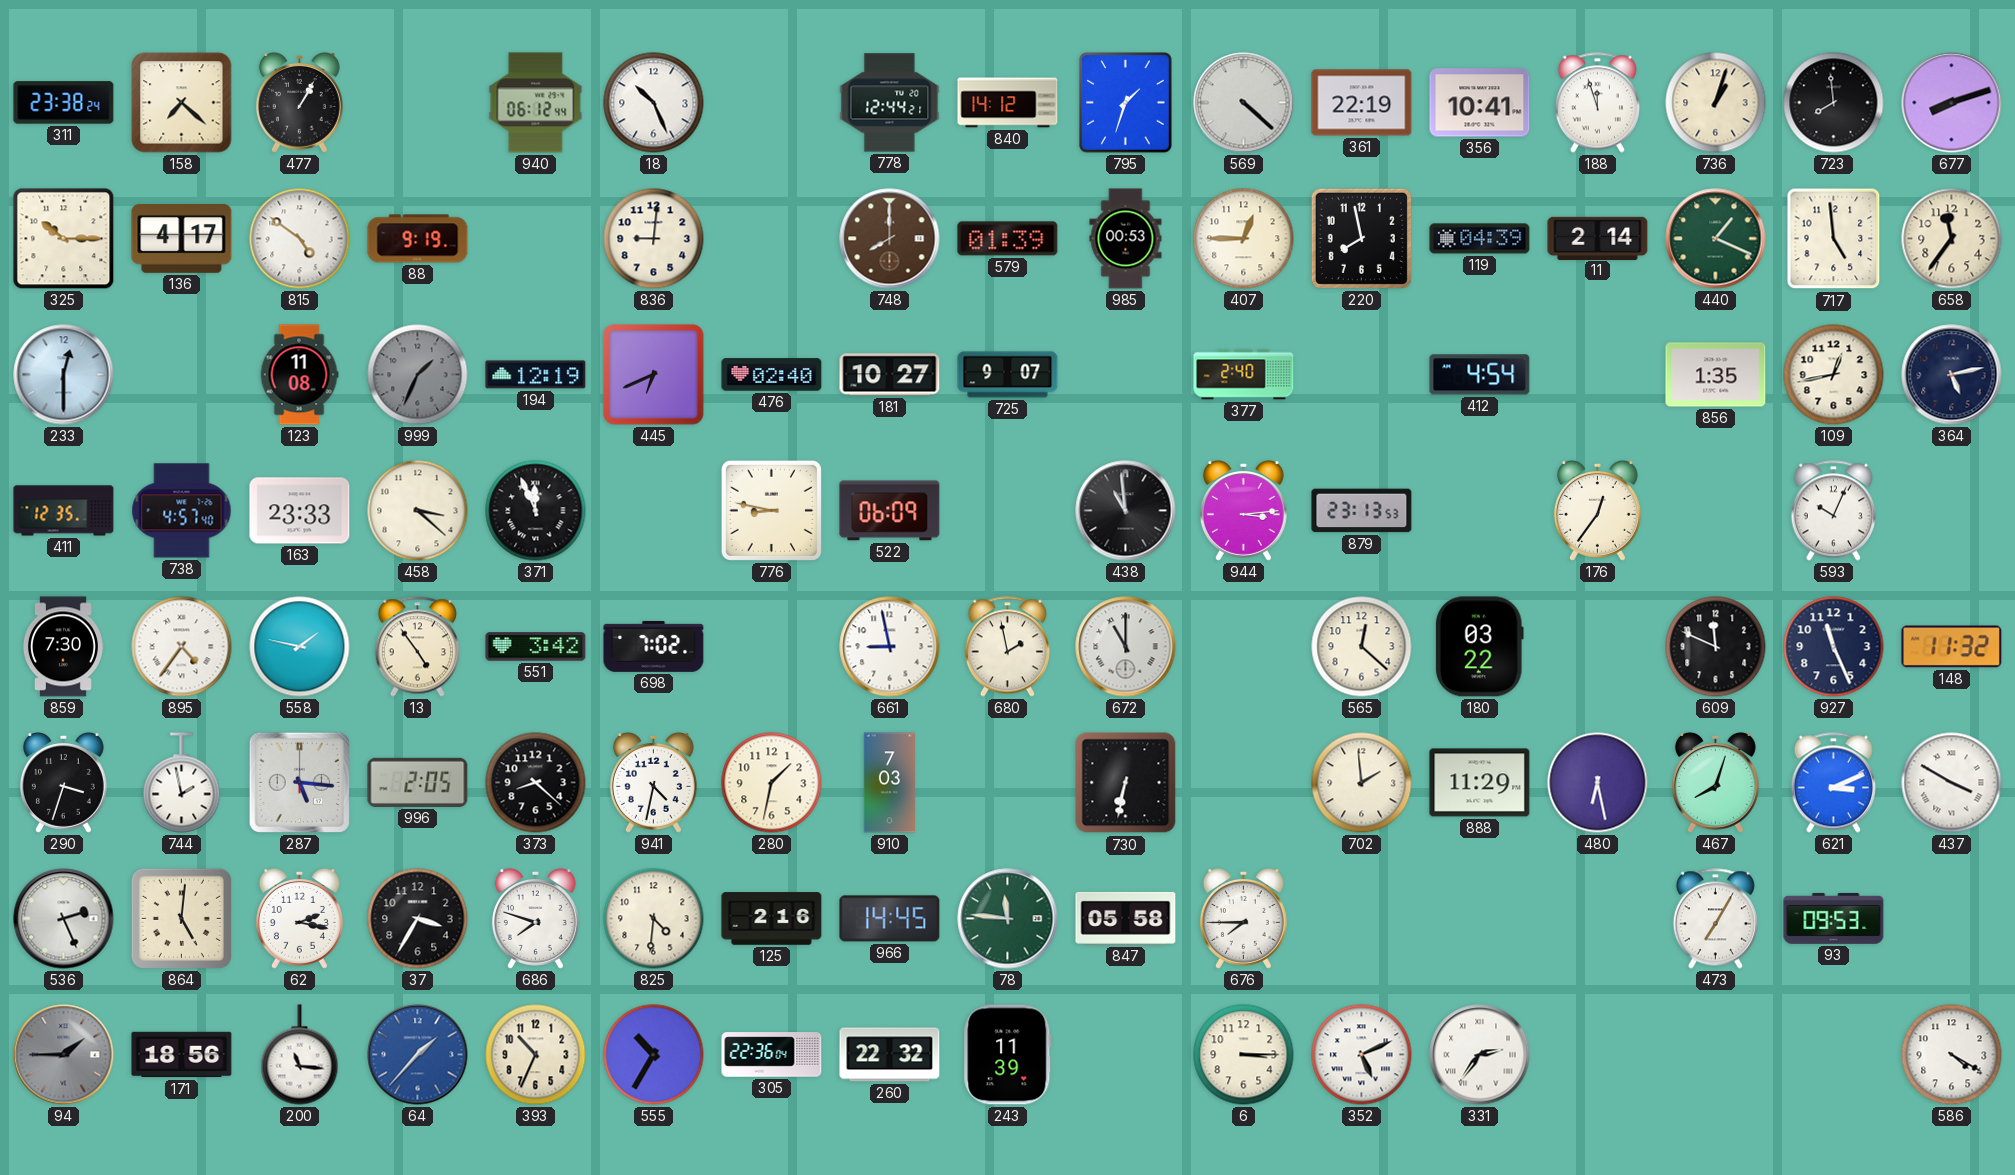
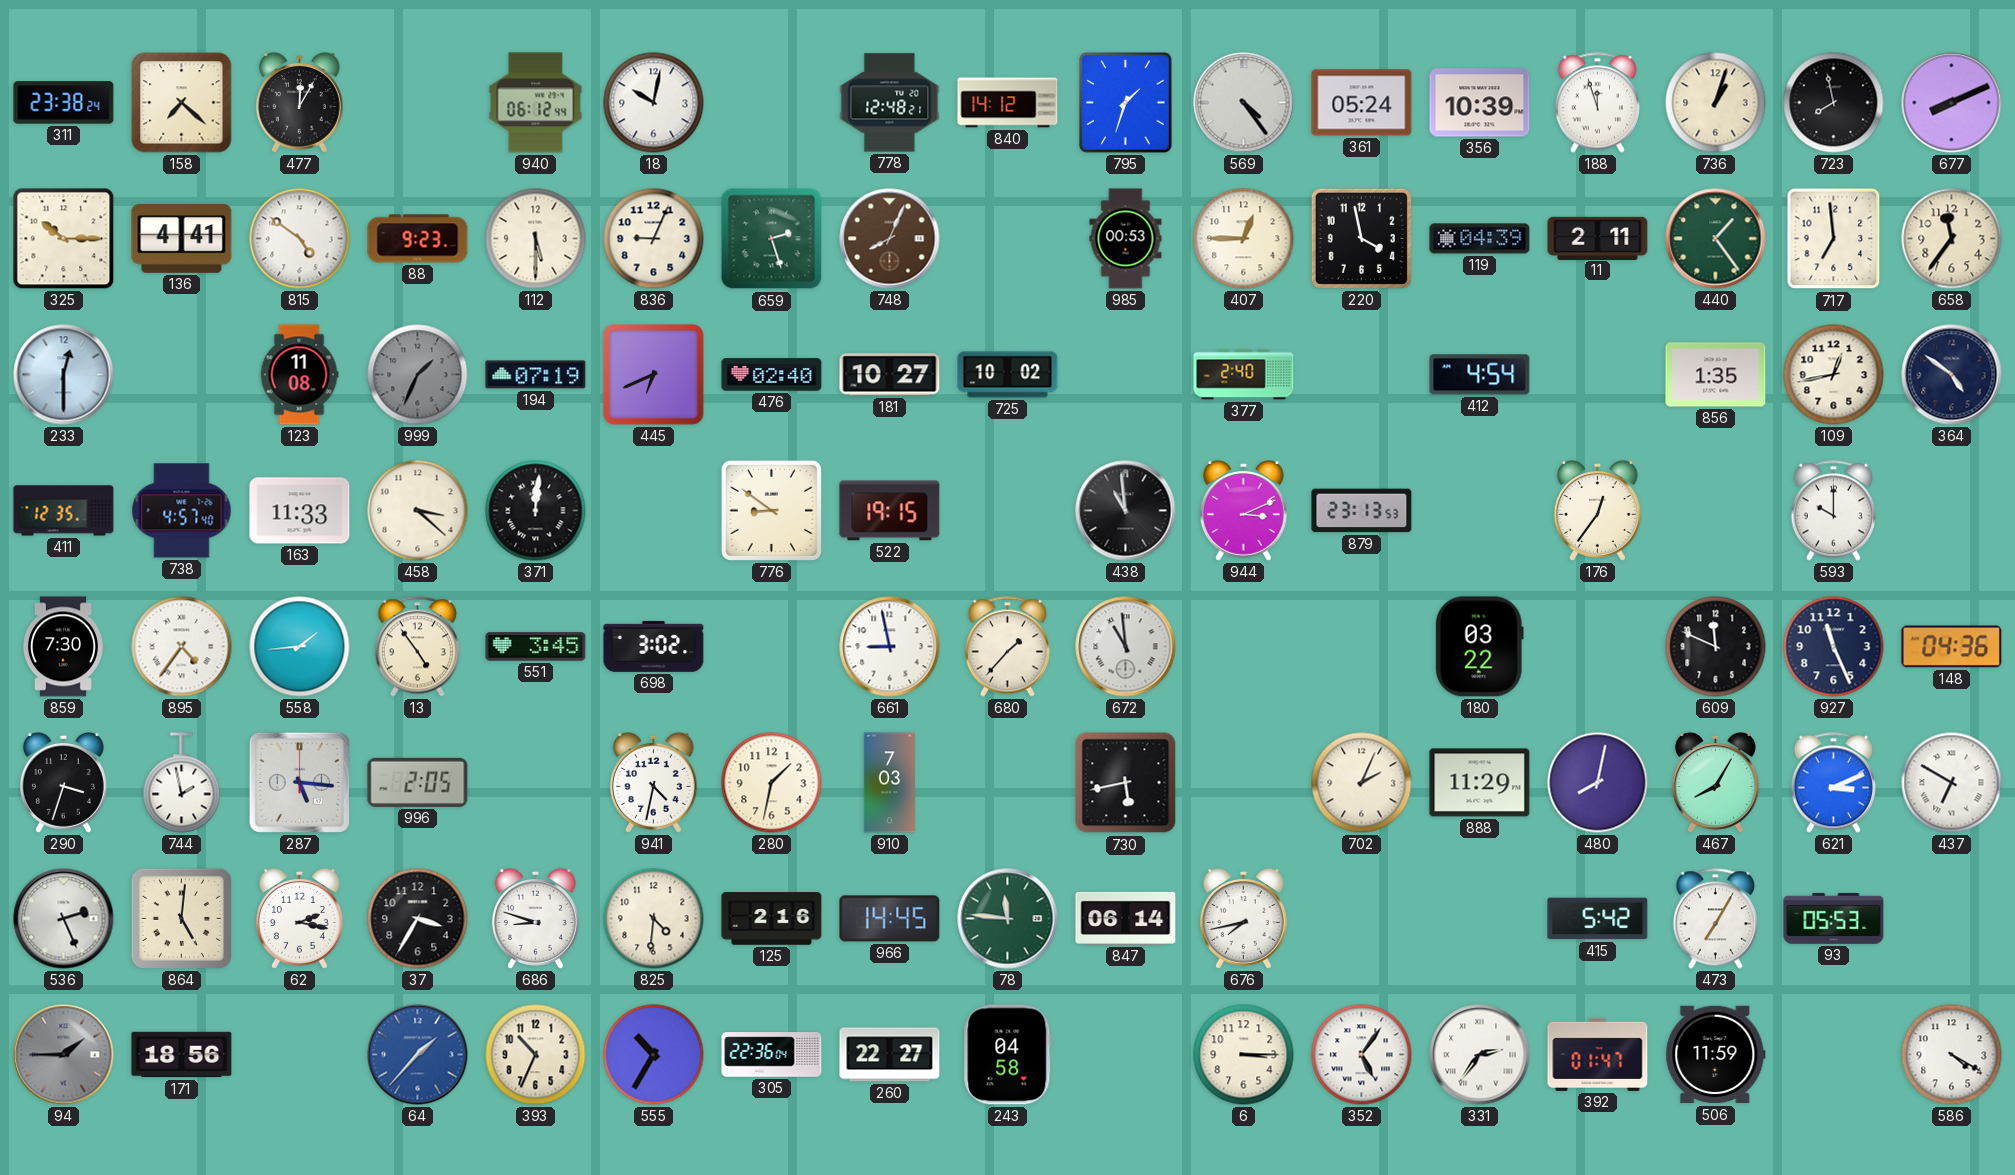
477: 1:05 -> 12:05 (299, 102)
18: 10:26 -> 10:02 (654, 103)
778: 12:44 -> 12:48 (890, 103)
569: 4:22 -> 4:24 (1244, 103)
361: 22:19 -> 05:24 (1362, 103)
356: 10:41 -> 10:39 (1480, 103)
723: 7:59 -> 7:58 (1834, 103)
677: 8:12 -> 8:11 (1952, 103)
136: 4:17 -> 4:41 (182, 239)
88: 9:19 -> 9:23 (418, 239)
112: none -> 5:30 (536, 239)
836: 9:01 -> 9:04 (654, 239)
659: none -> 2:27 (772, 239)
748: 8:00 -> 8:04 (890, 239)
579: 01:39 -> none (1008, 239)
220: 7:58 -> 3:58 (1361, 238)
11: 2:14 -> 2:11 (1598, 238)
440: 1:19 -> 1:24 (1716, 239)
717: 4:59 -> 6:59 (1834, 239)
194: 12:19 -> 07:19 (536, 375)
725: 9:07 -> 10:02 (1008, 375)
364: 5:13 -> 4:51 (1952, 375)
163: 23:33 -> 11:33 (300, 511)
371: 11:56 -> 12:01 (536, 511)
776: 8:47 -> 8:51 (771, 510)
522: 06:09 -> 19:15 (890, 511)
944: 3:14 -> 3:11 (1243, 510)
593: 10:04 -> 10:00 (1833, 511)
558: 1:47 -> 1:44 (300, 647)
551: 3:42 -> 3:45 (536, 647)
698: 7:02 -> 3:02 (654, 646)
680: 1:58 -> 1:37 (1007, 647)
672: 11:00 -> 10:59 (1126, 647)
565: 12:22 -> none (1362, 647)
148: 11:32 -> 04:36 (1952, 647)
373: 8:22 -> none (536, 783)
730: 6:32 -> 5:43 (1126, 783)
702: 1:59 -> 2:04 (1362, 783)
480: 6:28 -> 8:02 (1598, 783)
467: 8:03 -> 8:05 (1715, 782)
437: 3:50 -> 6:50 (1952, 783)
686: 7:48 -> 8:48 (535, 918)
847: 05:58 -> 06:14 (1126, 918)
676: 7:45 -> 7:43 (1243, 918)
415: none -> 5:42 (1598, 919)
93: 09:53 -> 05:53 (1834, 918)
200: 11:16 -> none (300, 1055)
260: 22:32 -> 22:27 (890, 1055)
243: 11:39 -> 04:58 (1008, 1055)
352: 5:11 -> 5:06 (1362, 1055)
392: none -> 01:47 (1598, 1054)
506: none -> 11:59 (1716, 1055)
